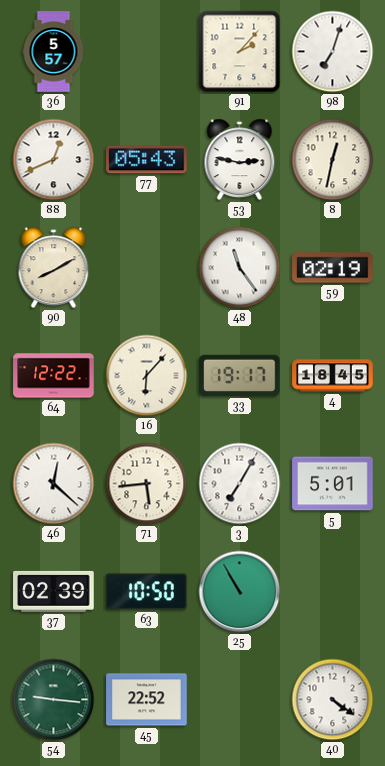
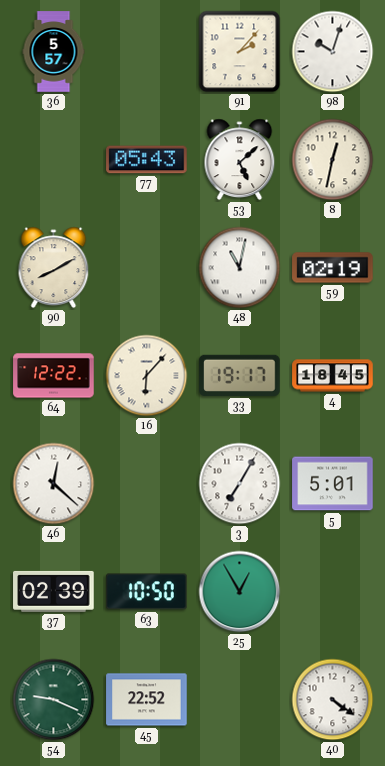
98: 7:03 -> 10:03 (333, 52)
88: 12:41 -> none (54, 160)
53: 2:47 -> 5:08 (240, 160)
48: 11:24 -> 11:02 (240, 268)
71: 5:44 -> none (147, 484)
25: 10:55 -> 12:55 (240, 592)
54: 9:16 -> 9:19 (54, 700)
